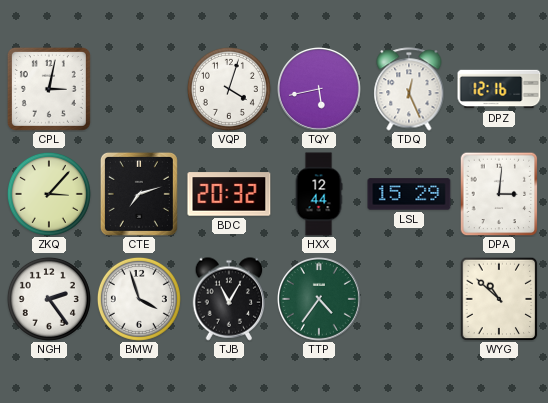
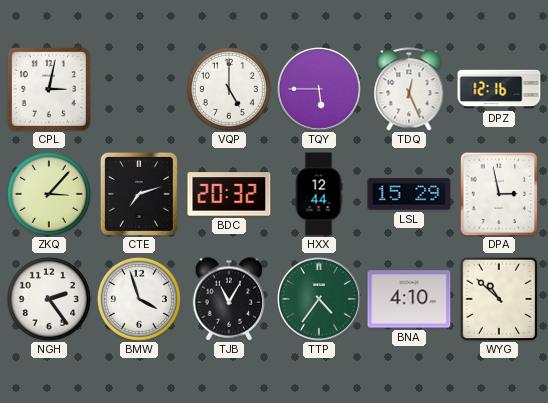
VQP: 4:03 -> 5:00 (229, 89)
TQY: 5:43 -> 5:45 (320, 90)
DPA: 3:01 -> 2:58 (499, 194)
BNA: none -> 4:10 (409, 299)
